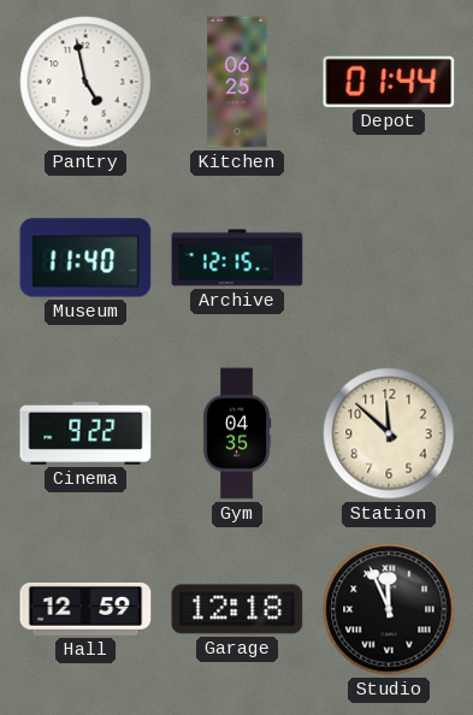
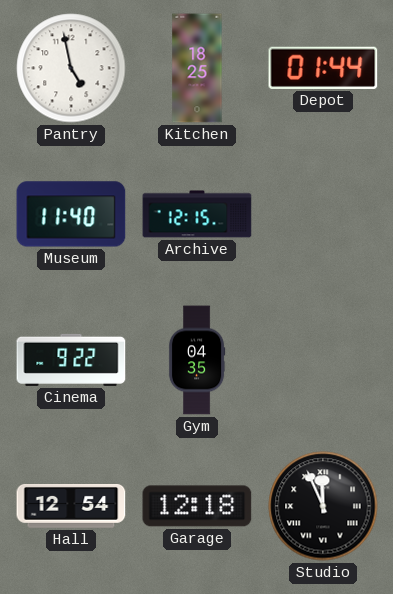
Kitchen: 06:25 -> 18:25 (197, 68)
Station: 11:52 -> none (389, 433)
Hall: 12:59 -> 12:54 (71, 507)
